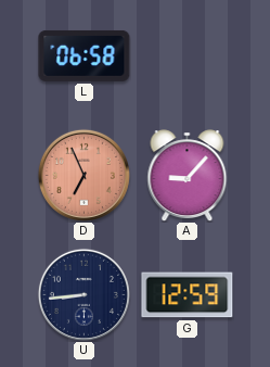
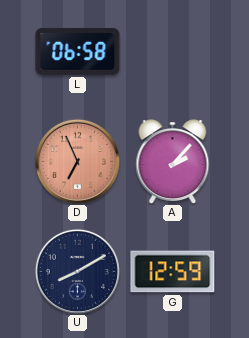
A: 9:07 -> 2:07 (173, 162)
U: 8:44 -> 8:10 (77, 271)
